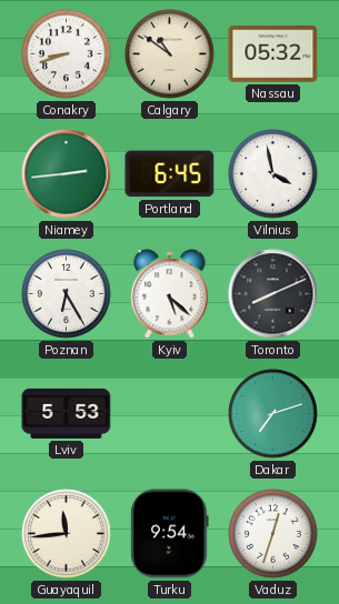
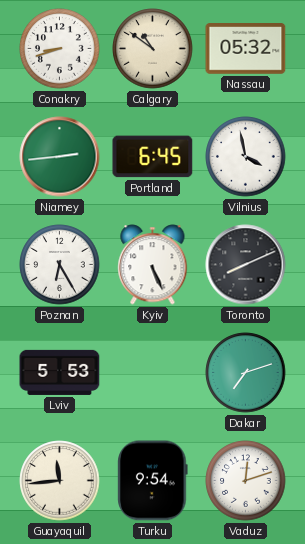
Kyiv: 5:22 -> 5:26 (153, 265)
Vaduz: 12:33 -> 12:12 (246, 481)
